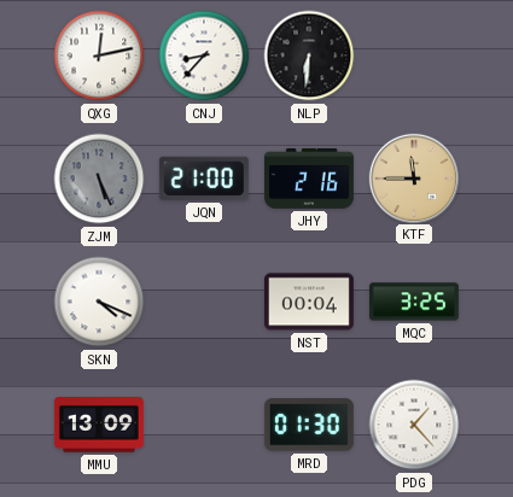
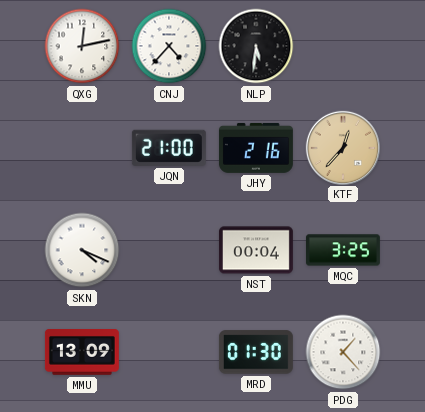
CNJ: 8:37 -> 4:37 (169, 46)
NLP: 6:31 -> 5:31 (256, 46)
ZJM: 5:26 -> none (99, 179)
KTF: 11:45 -> 12:37 (342, 147)
